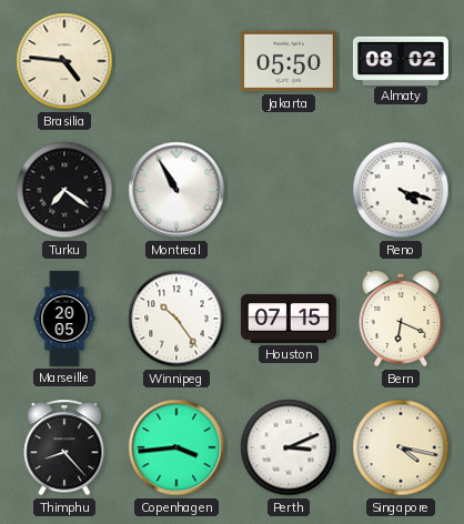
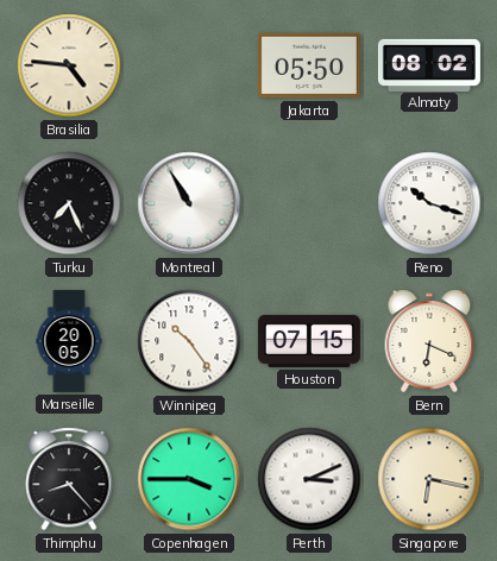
Turku: 7:21 -> 7:26 (69, 203)
Reno: 4:18 -> 10:18 (429, 203)
Copenhagen: 3:44 -> 3:45 (189, 479)
Singapore: 4:17 -> 6:17 (429, 479)
